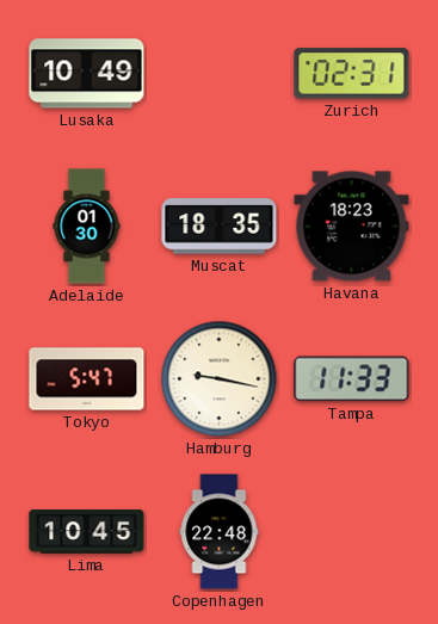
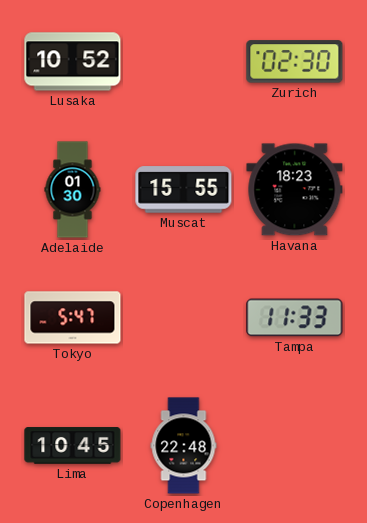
Lusaka: 10:49 -> 10:52 (73, 62)
Zurich: 02:31 -> 02:30 (295, 62)
Muscat: 18:35 -> 15:55 (184, 190)
Hamburg: 9:17 -> none (220, 379)
